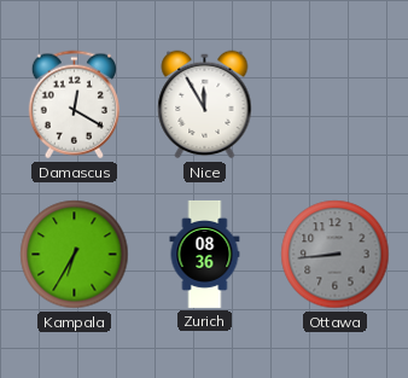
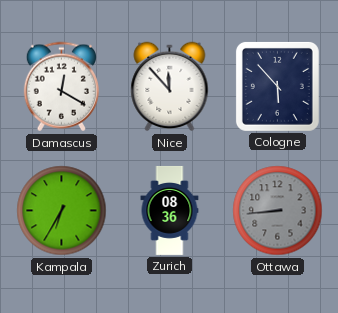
Nice: 11:55 -> 11:53 (170, 87)
Cologne: none -> 5:53 (277, 86)
